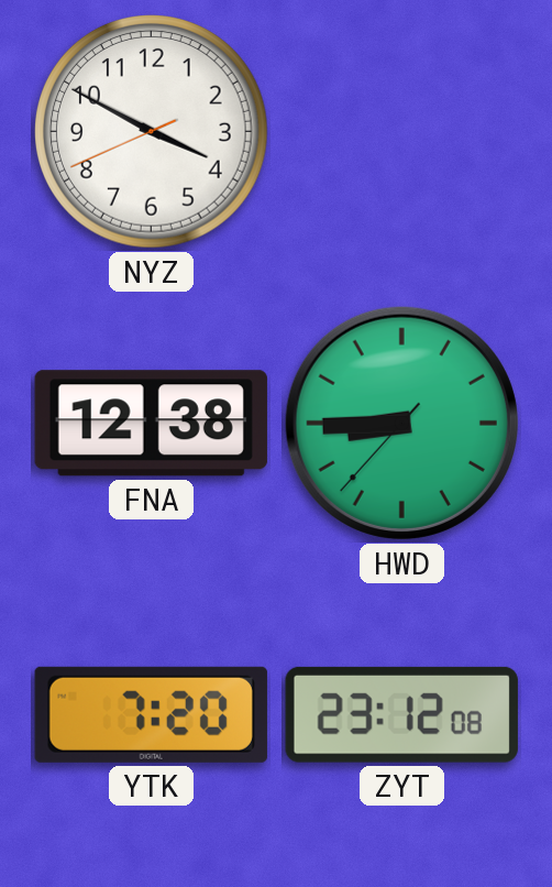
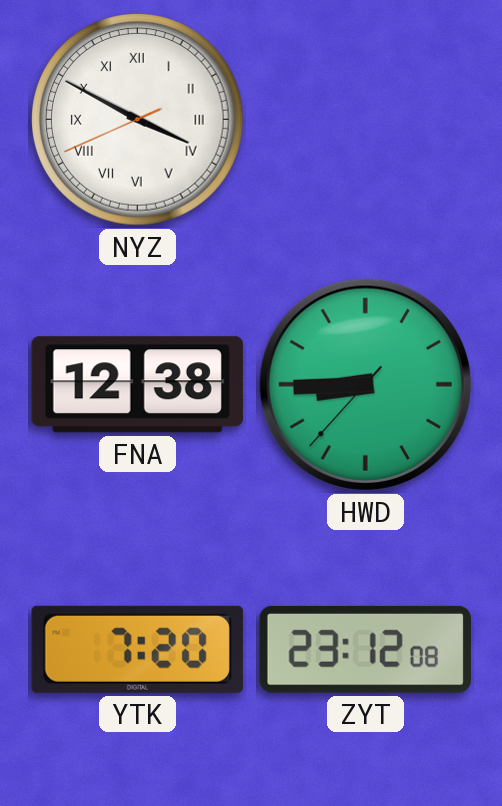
NYZ numerals: Arabic -> Roman (138, 120)
